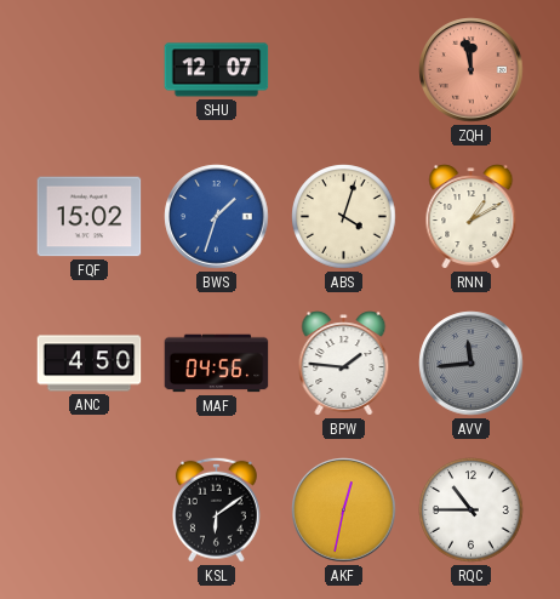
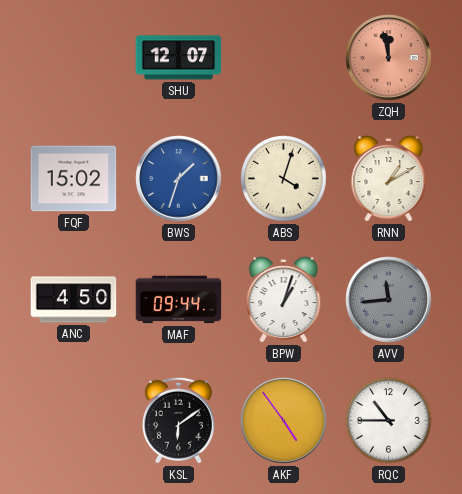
MAF: 04:56 -> 09:44 (179, 300)
BPW: 1:46 -> 1:03 (284, 300)
AKF: 12:32 -> 4:54 (284, 421)
